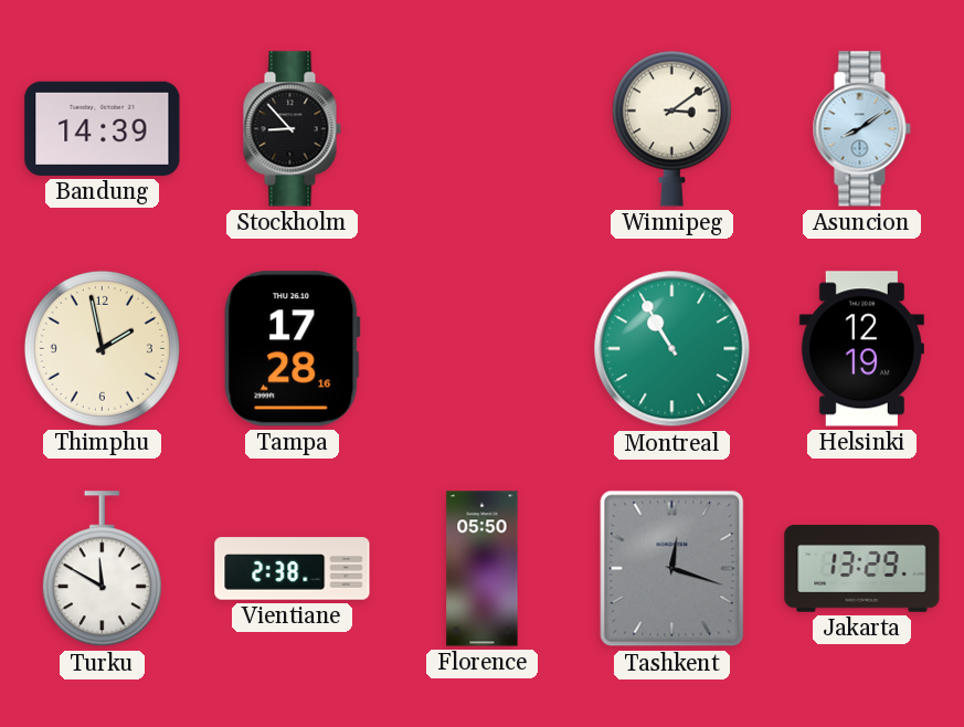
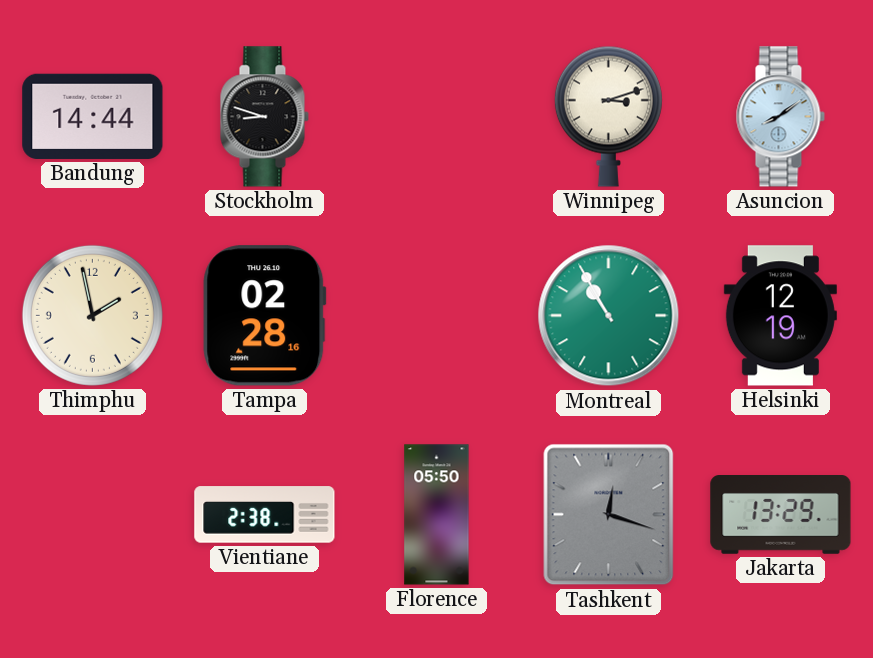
Bandung: 14:39 -> 14:44 (93, 116)
Stockholm: 8:53 -> 8:48 (264, 117)
Winnipeg: 3:09 -> 3:12 (608, 116)
Tampa: 17:28 -> 02:28 (265, 316)
Turku: 11:50 -> none (102, 569)
